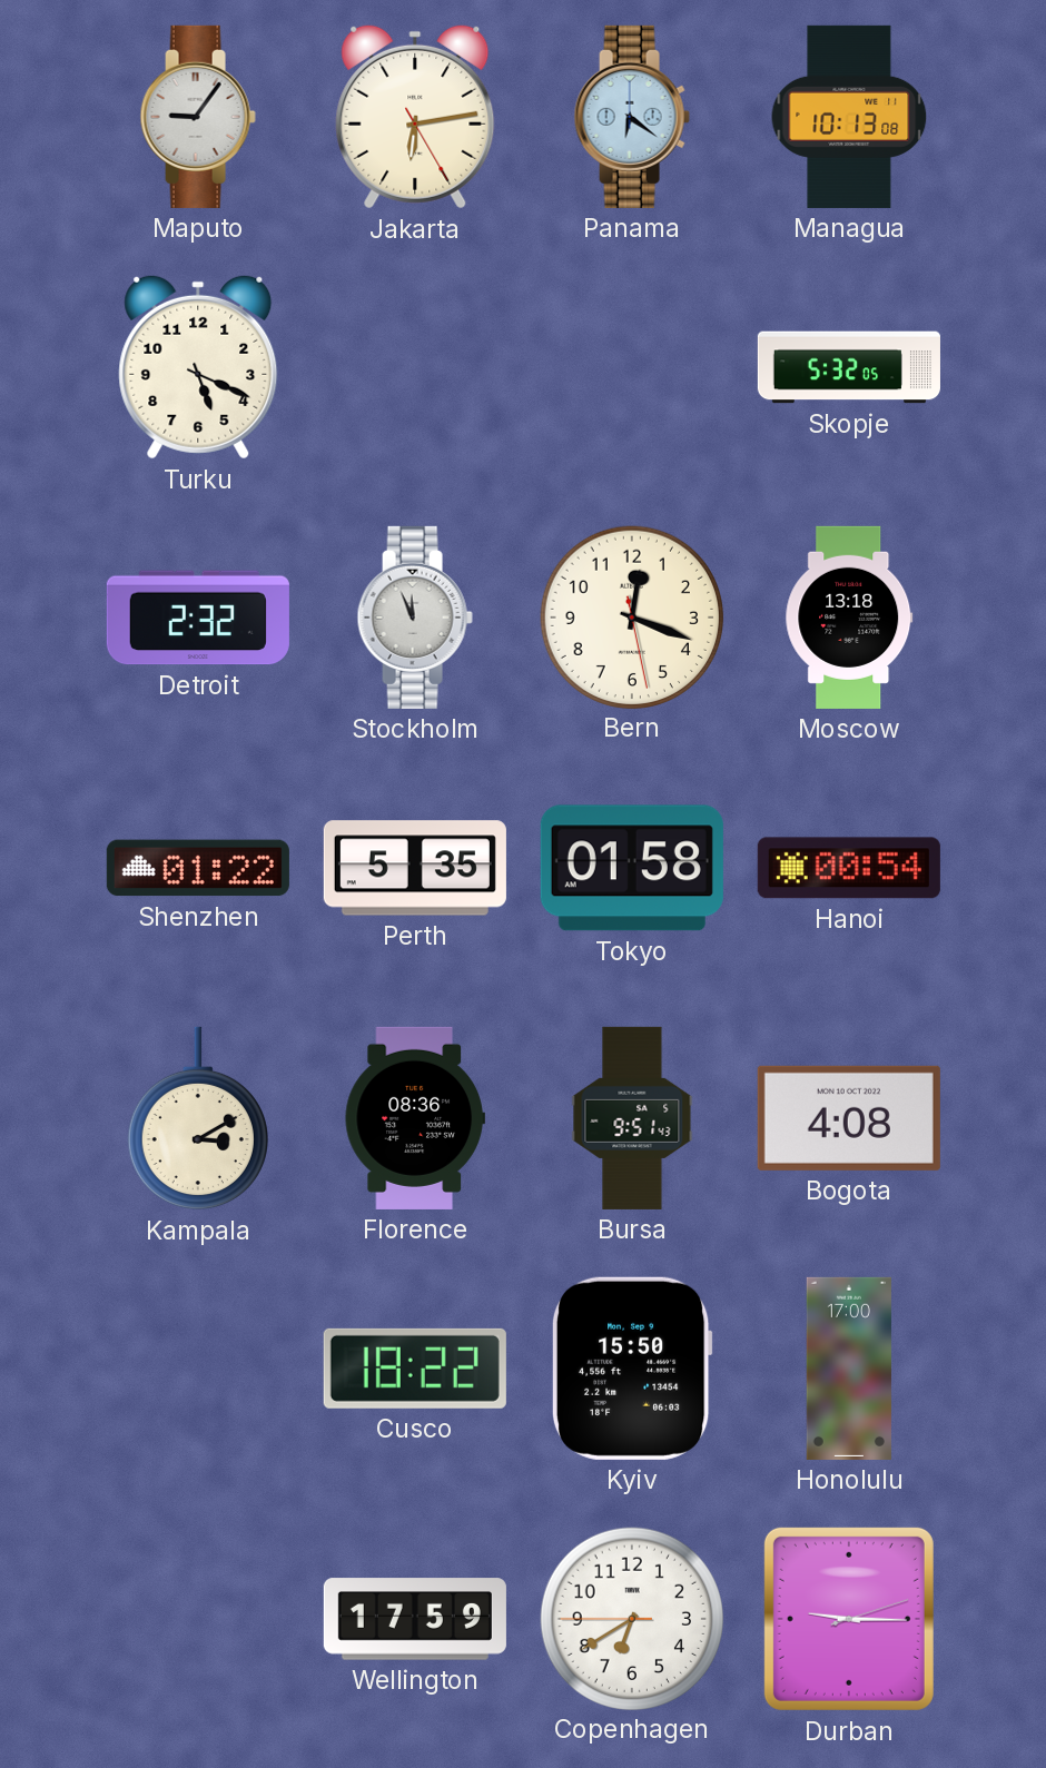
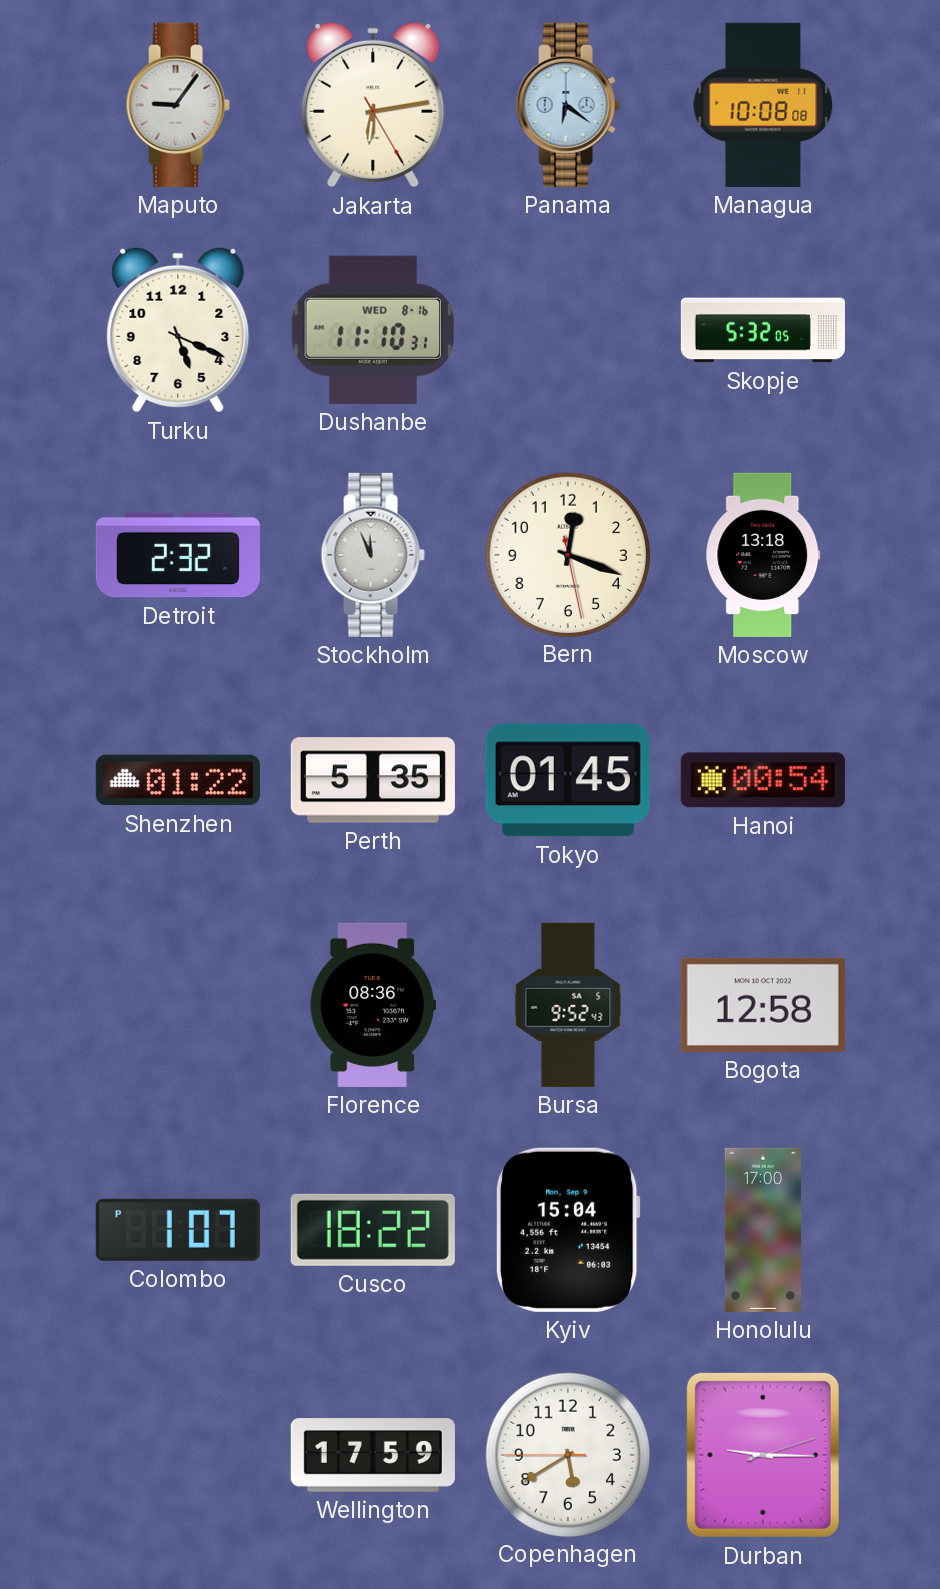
Managua: 10:13 -> 10:08 (763, 105)
Dushanbe: none -> 11:10 (372, 330)
Tokyo: 01:58 -> 01:45 (568, 780)
Kampala: 3:10 -> none (198, 1118)
Bursa: 9:51 -> 9:52 (568, 1005)
Bogota: 4:08 -> 12:58 (763, 1005)
Colombo: none -> 1:07 (178, 1230)
Kyiv: 15:50 -> 15:04 (568, 1230)
Copenhagen: 6:39 -> 5:39 (567, 1454)
